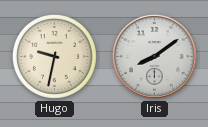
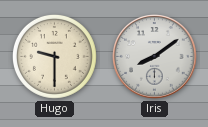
Hugo: 9:32 -> 9:30 (54, 56)
